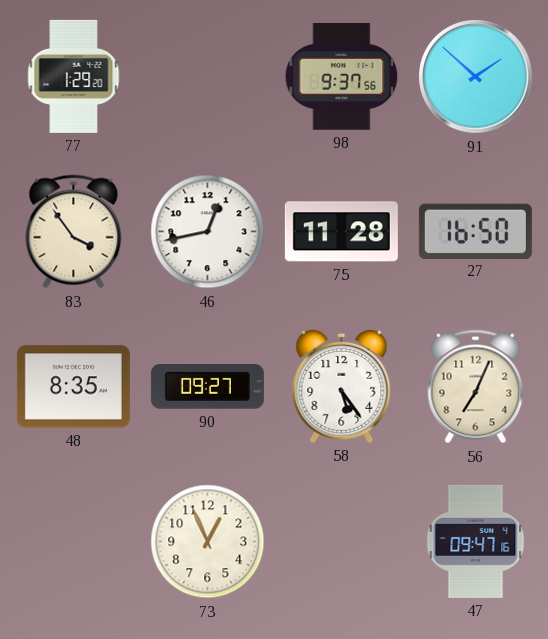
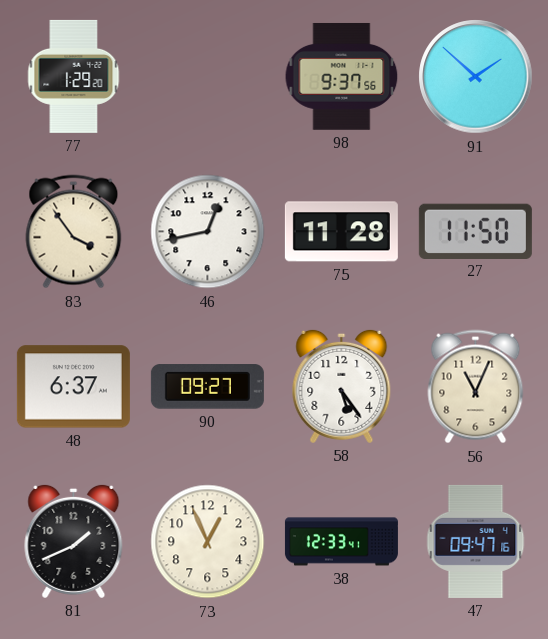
27: 16:50 -> 11:50 (475, 231)
48: 8:35 -> 6:37 (73, 387)
56: 7:04 -> 11:04 (476, 387)
81: none -> 1:41 (74, 541)
38: none -> 12:33 (341, 542)
